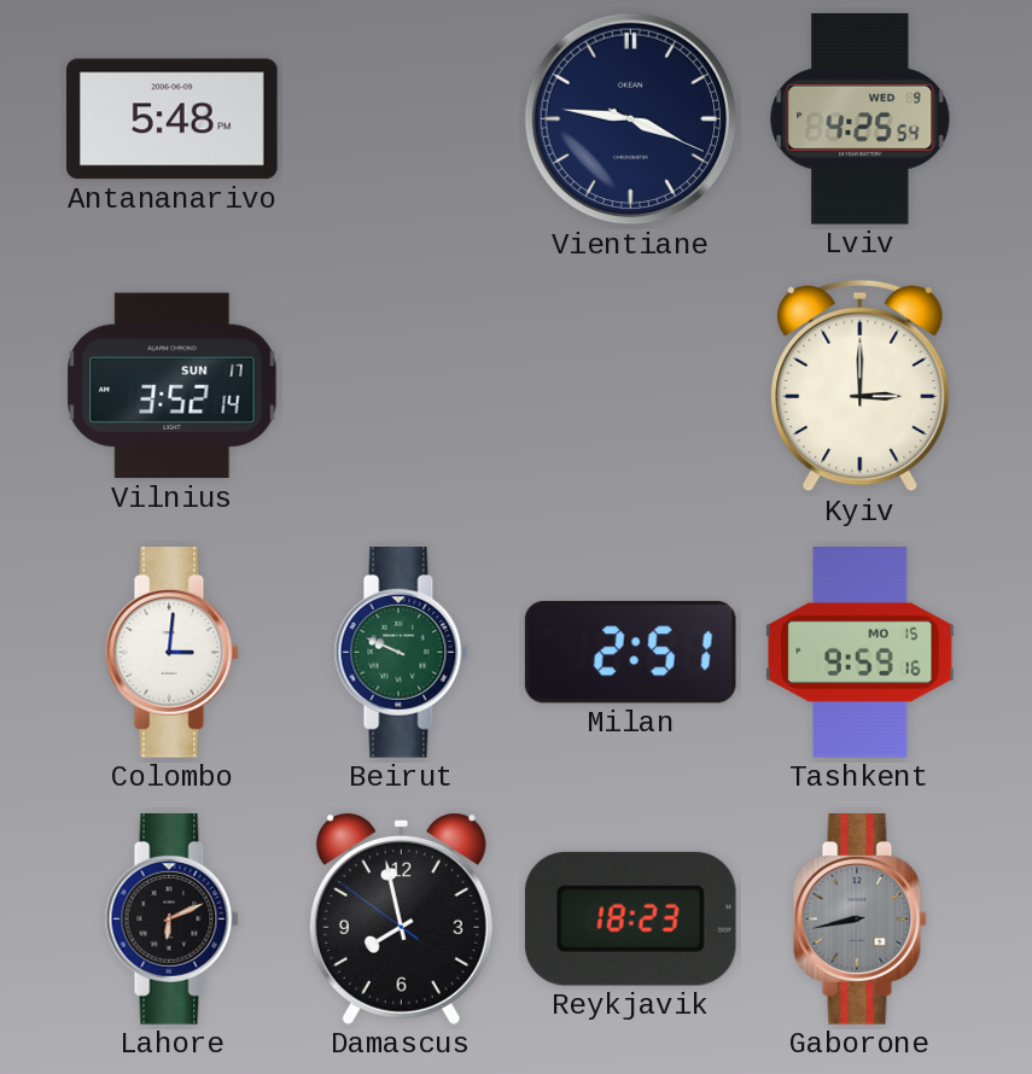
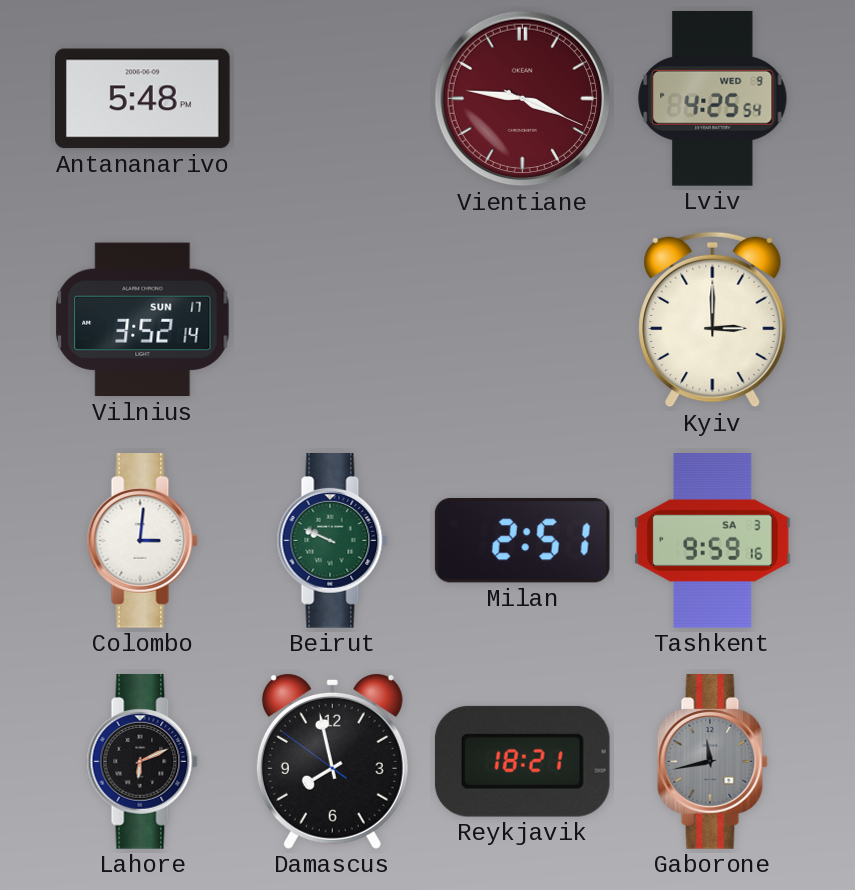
Vientiane dial: navy -> burgundy (523, 99)
Tashkent date: MO 15 -> SA 3 (713, 541)
Reykjavik: 18:23 -> 18:21 (522, 761)
Gaborone: 8:43 -> 11:43 (712, 762)
